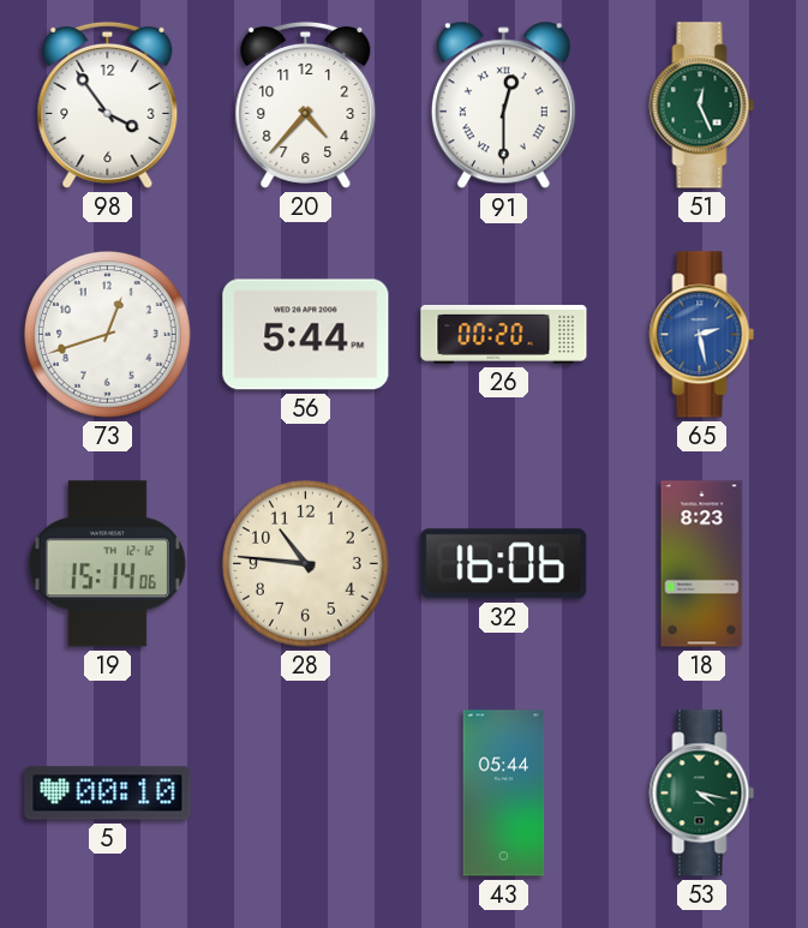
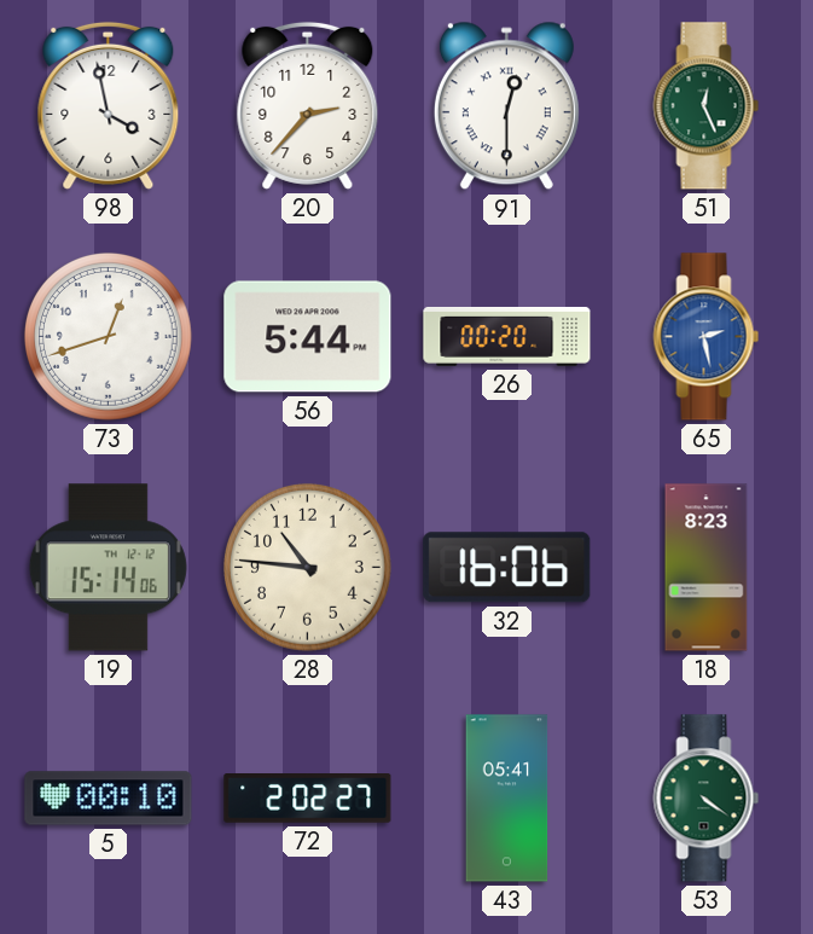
98: 3:54 -> 3:58 (109, 105)
20: 4:37 -> 2:37 (308, 105)
72: none -> 2:02 (308, 799)
43: 05:44 -> 05:41 (507, 799)
53: 4:17 -> 4:21 (707, 799)
